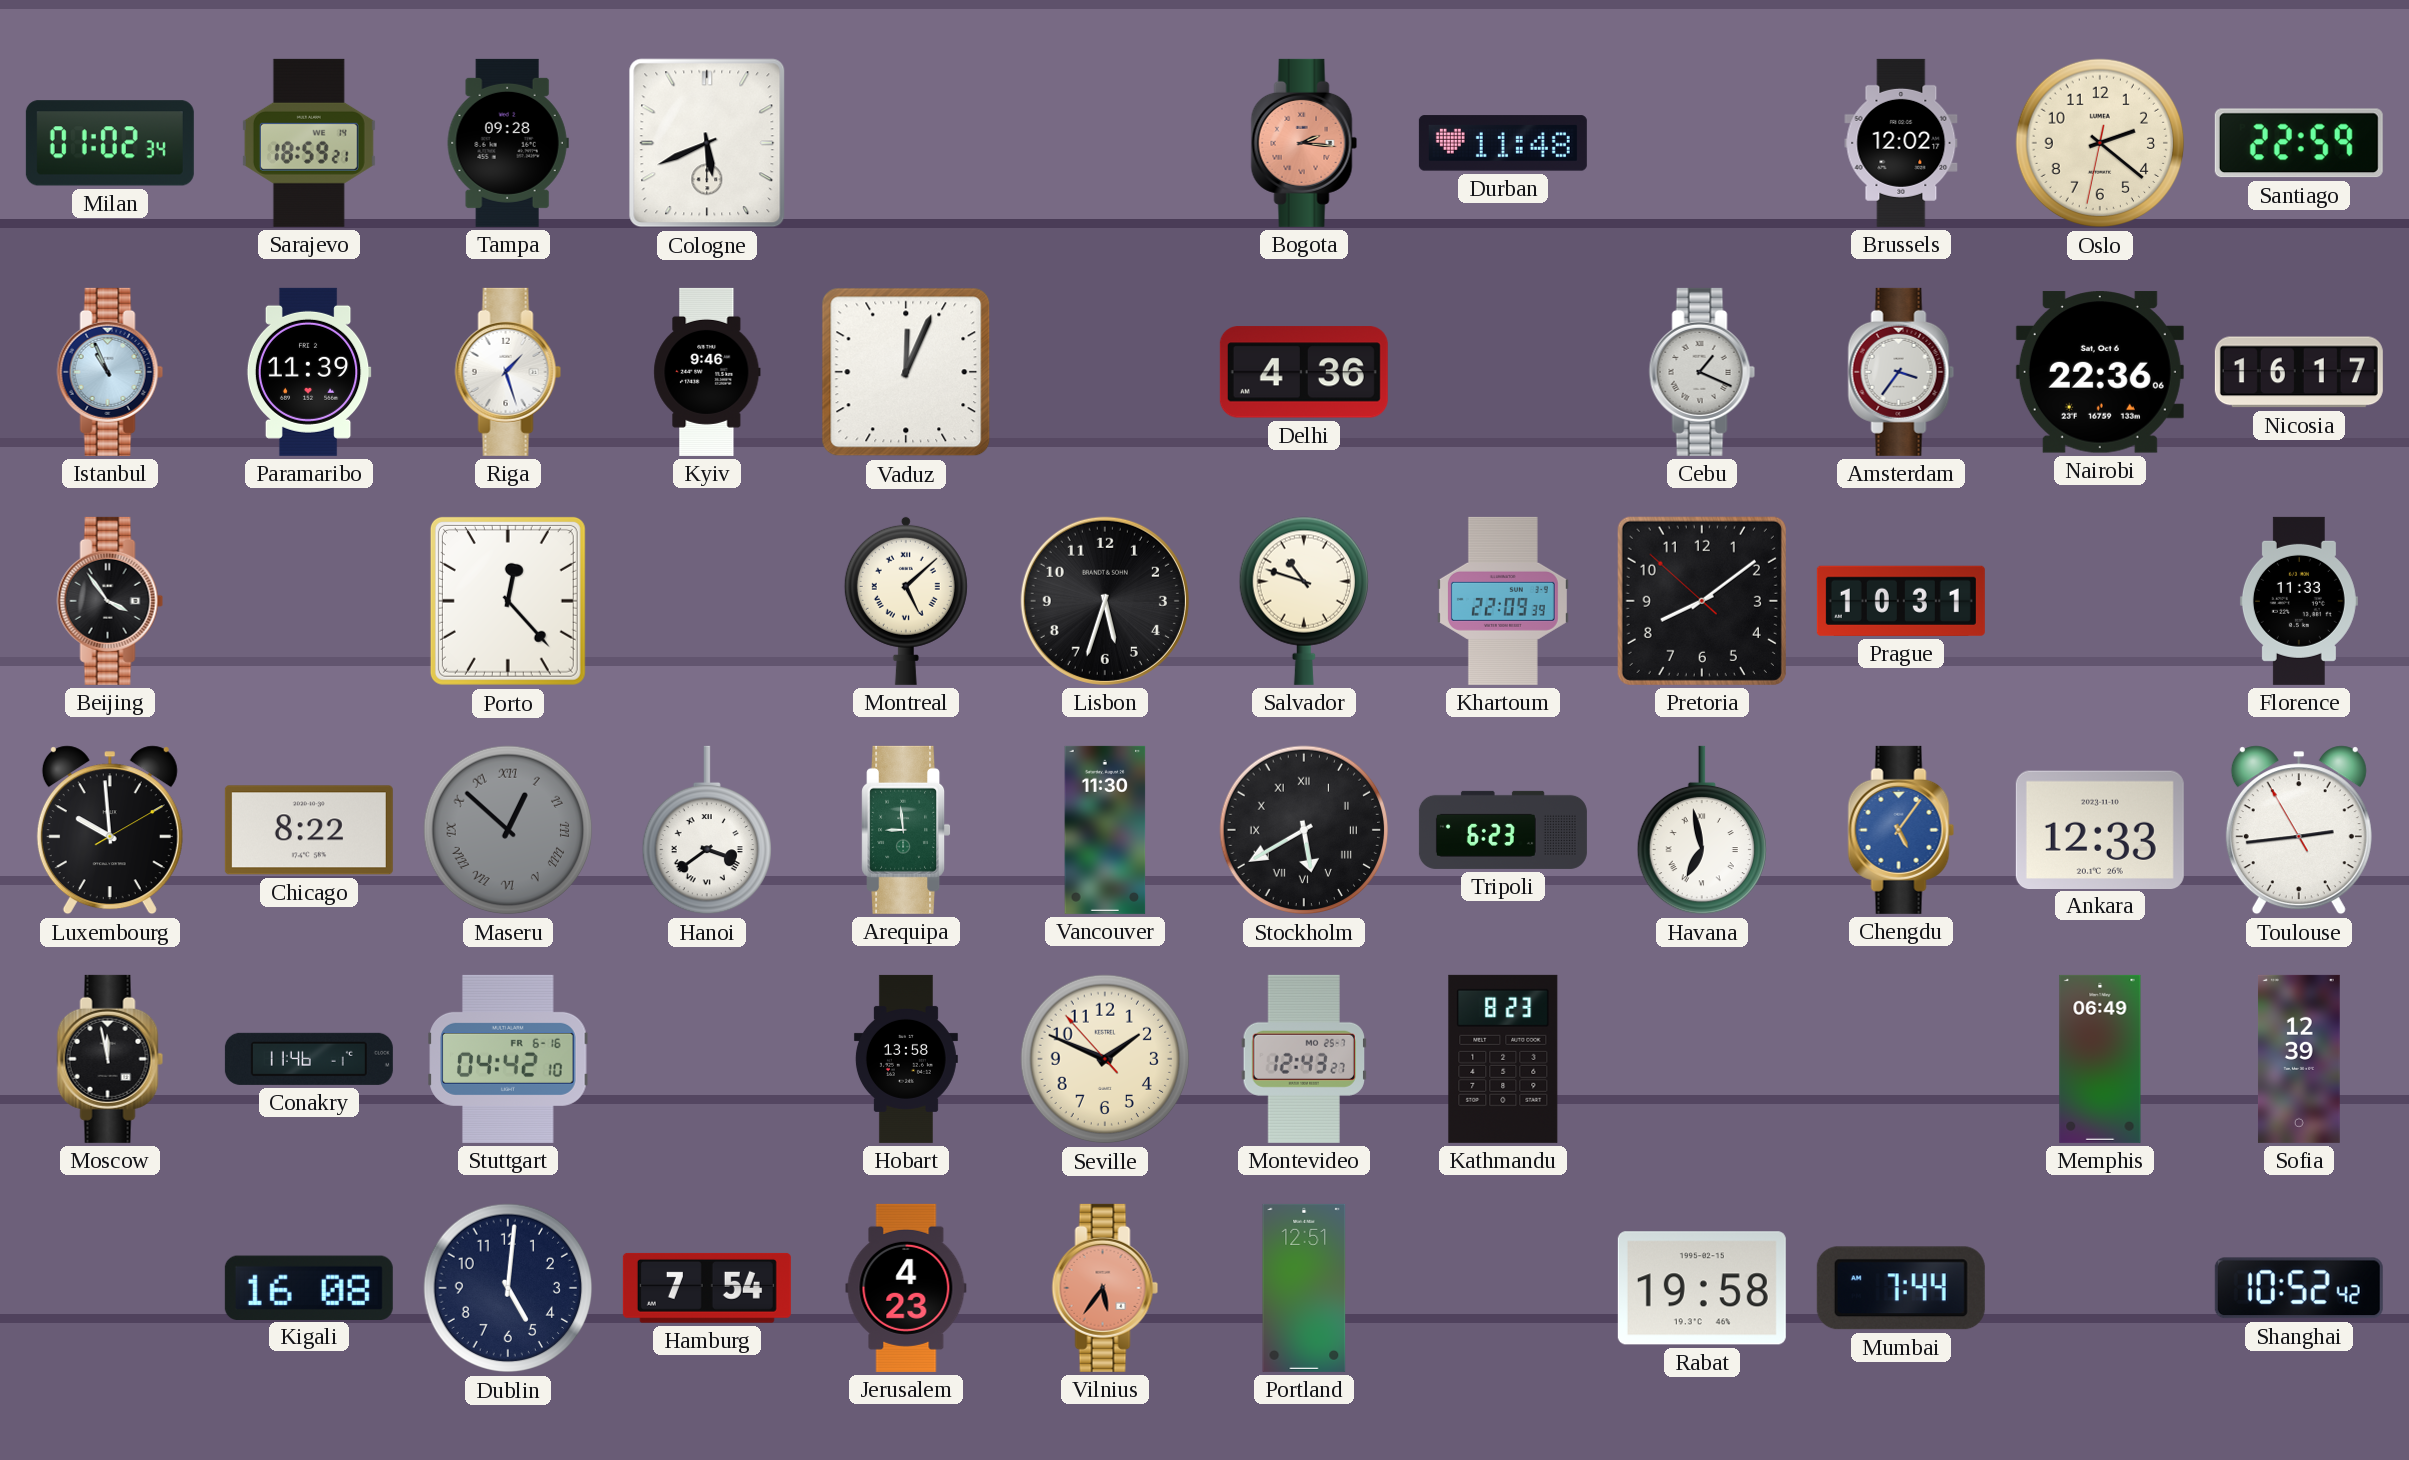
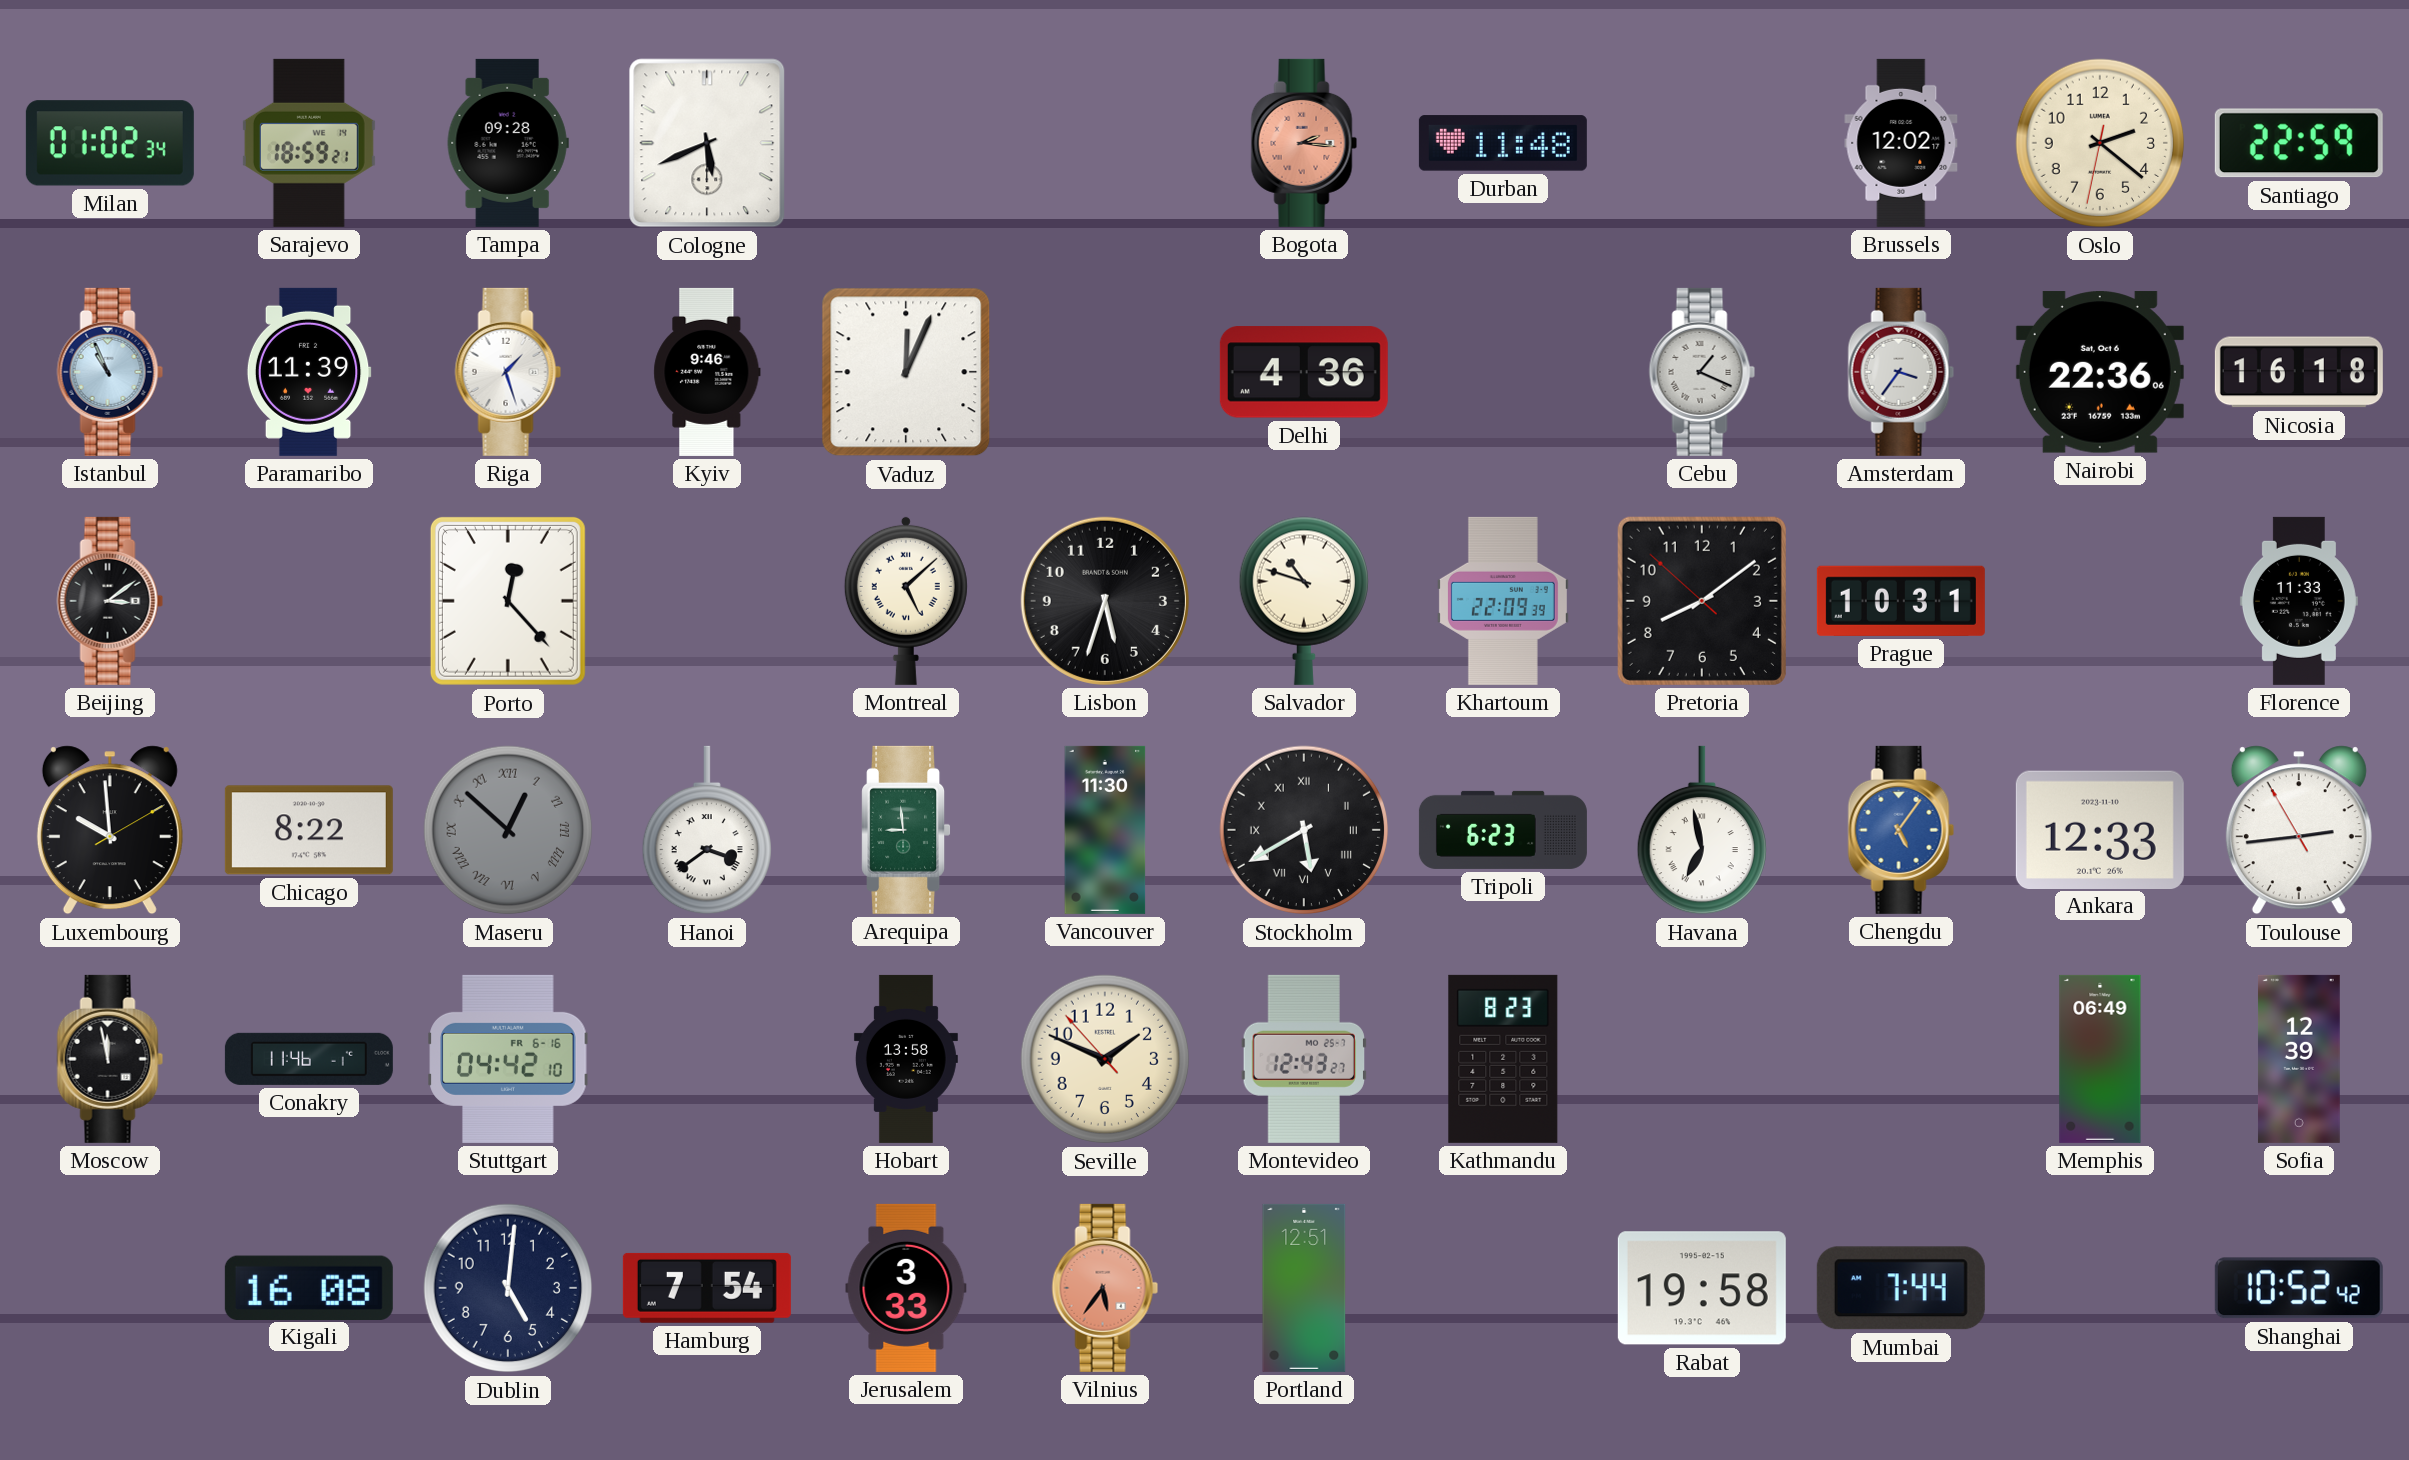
Nicosia: 16:17 -> 16:18 (2299, 372)
Beijing: 3:54 -> 3:09 (110, 601)
Jerusalem: 4:23 -> 3:33 (906, 1288)
